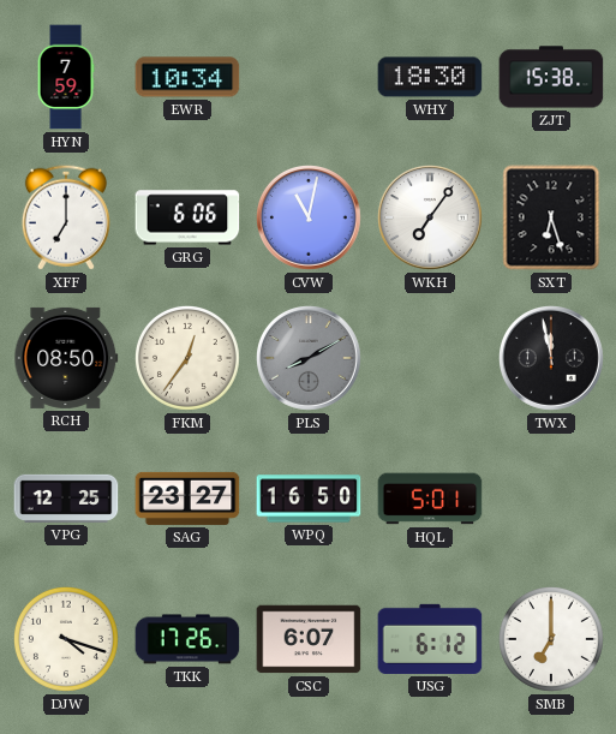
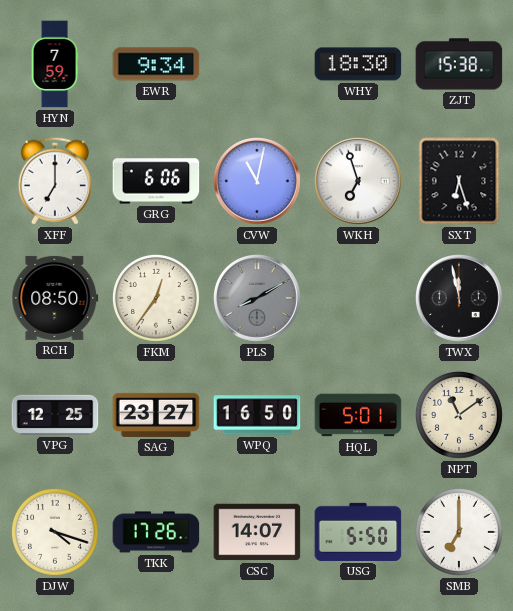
EWR: 10:34 -> 9:34 (156, 64)
WKH: 7:06 -> 6:57 (359, 182)
NPT: none -> 11:09 (459, 415)
CSC: 6:07 -> 14:07 (257, 532)
USG: 6:12 -> 5:50 (358, 532)
